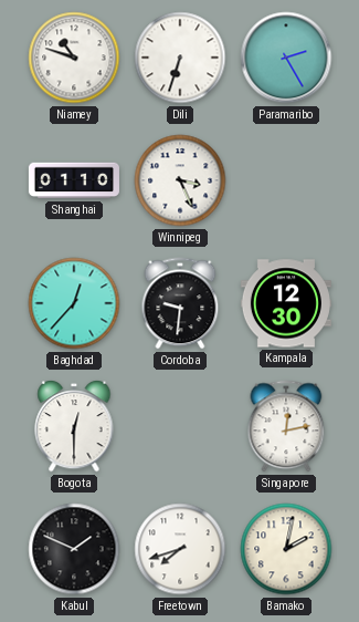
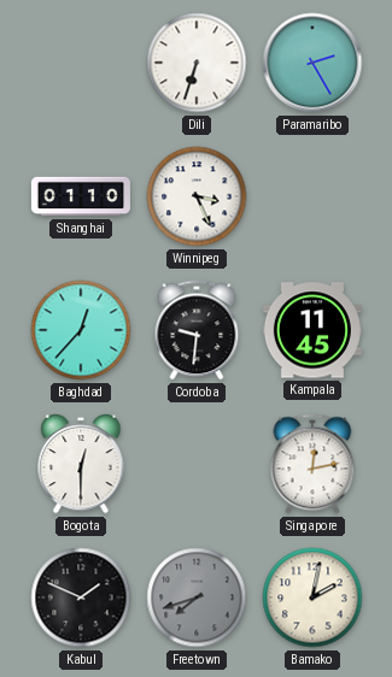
Niamey: 10:48 -> none (74, 58)
Kampala: 12:30 -> 11:45 (312, 330)
Freetown dial: white -> grey (197, 597)
